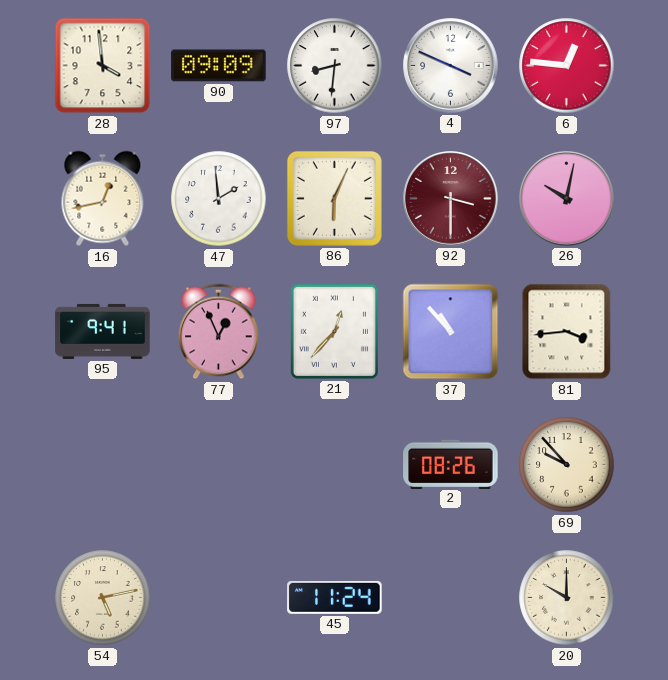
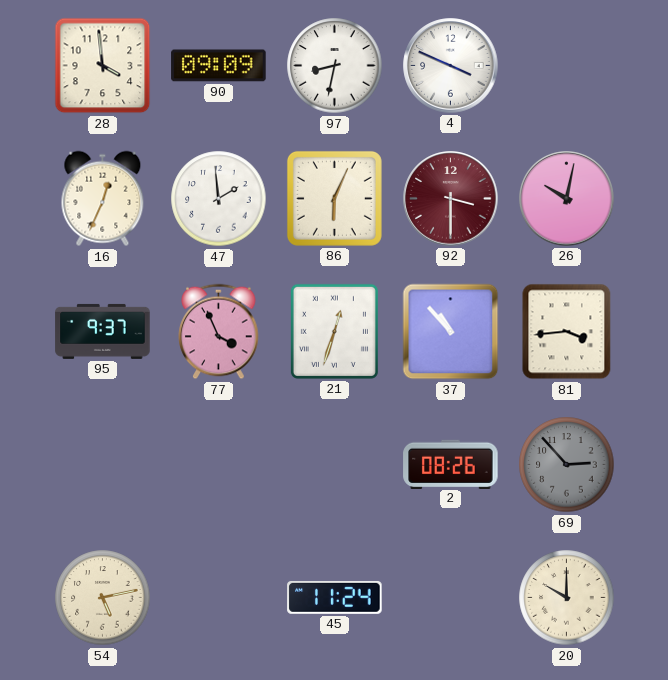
97: 8:31 -> 8:32 (335, 66)
6: 12:46 -> none (567, 66)
16: 12:43 -> 12:34 (103, 199)
95: 9:41 -> 9:37 (103, 331)
77: 12:56 -> 3:56 (219, 332)
21: 12:37 -> 12:33 (334, 331)
69: 9:53 -> 2:53 (567, 465)
69 dial: cream -> grey (567, 465)
